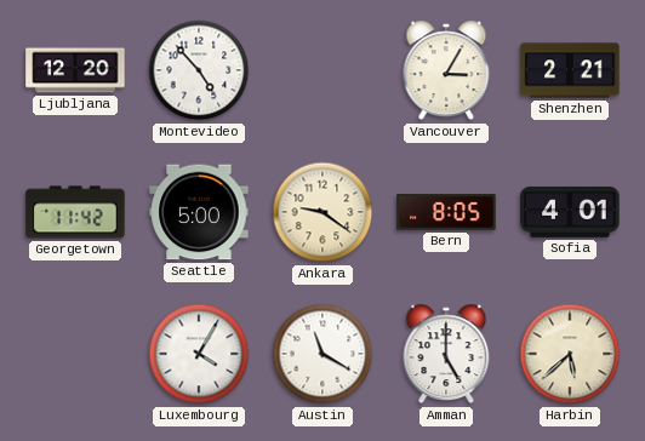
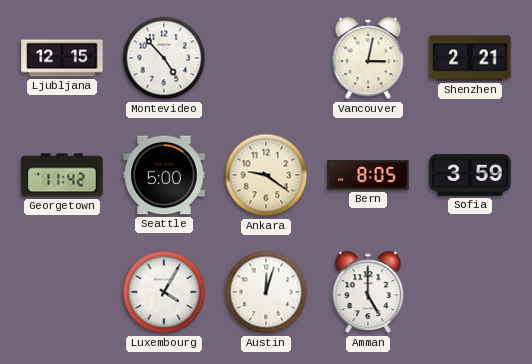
Ljubljana: 12:20 -> 12:15 (62, 58)
Vancouver: 3:05 -> 3:02 (368, 58)
Sofia: 4:01 -> 3:59 (470, 175)
Austin: 11:20 -> 12:03 (266, 292)
Harbin: 5:38 -> none (570, 354)
